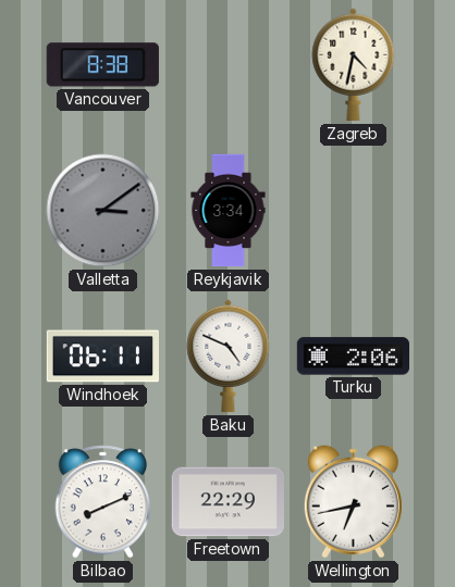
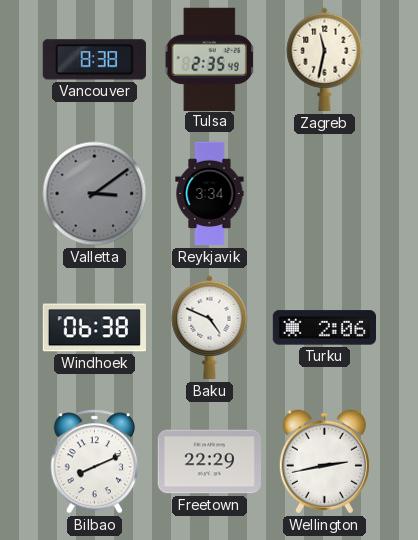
Tulsa: none -> 2:35 (210, 59)
Zagreb: 4:32 -> 11:32 (325, 60)
Windhoek: 06:11 -> 06:38 (94, 328)
Wellington: 6:43 -> 2:43 (324, 462)
